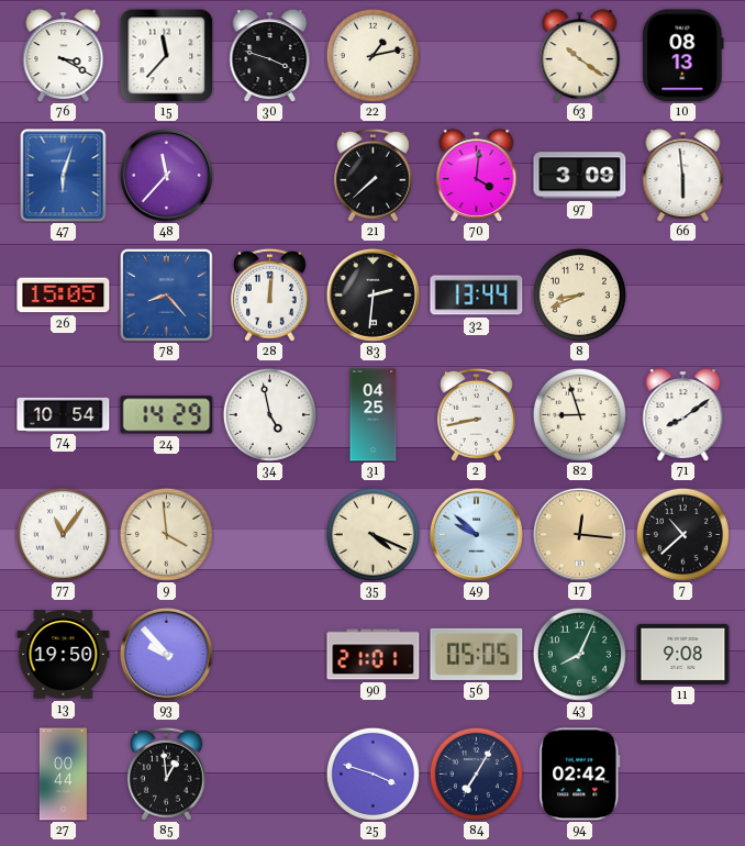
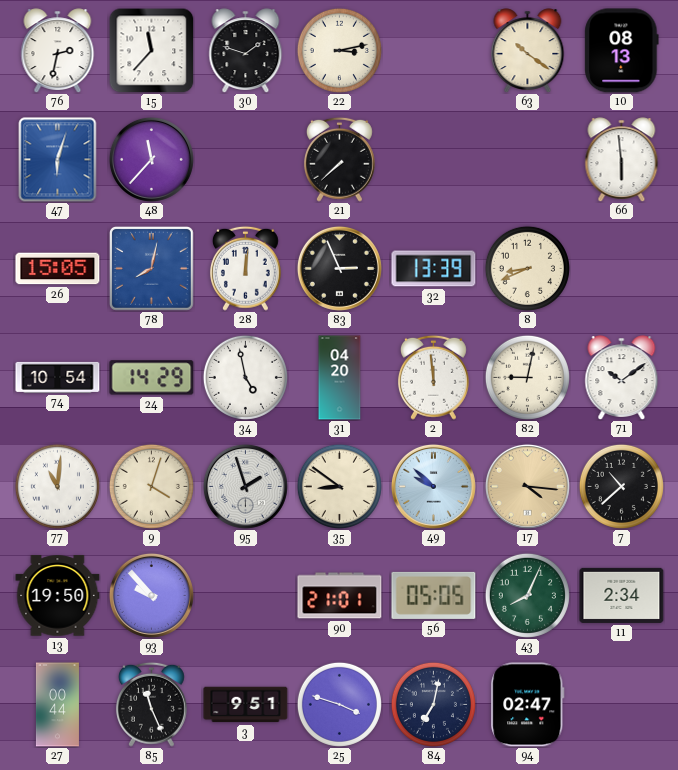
76: 3:20 -> 2:32 (58, 50)
30: 3:48 -> 1:48 (246, 50)
22: 1:13 -> 3:13 (339, 50)
70: 4:01 -> none (477, 175)
97: 3:09 -> none (580, 176)
78: 8:23 -> 8:02 (151, 268)
83: 2:31 -> 2:56 (339, 268)
32: 13:44 -> 13:39 (434, 269)
31: 04:25 -> 04:20 (340, 378)
2: 8:43 -> 11:59 (433, 377)
82: 8:57 -> 9:02 (527, 377)
71: 8:09 -> 10:09 (622, 377)
77: 11:06 -> 11:01 (57, 486)
9: 3:59 -> 4:03 (151, 486)
95: none -> 1:57 (245, 486)
35: 4:19 -> 8:51 (339, 486)
17: 12:16 -> 4:16 (527, 486)
11: 9:08 -> 2:34 (622, 595)
85: 12:59 -> 11:26 (151, 704)
3: none -> 9:51 (246, 705)
84: 7:05 -> 7:02 (433, 704)
94: 02:42 -> 02:47 (528, 705)
